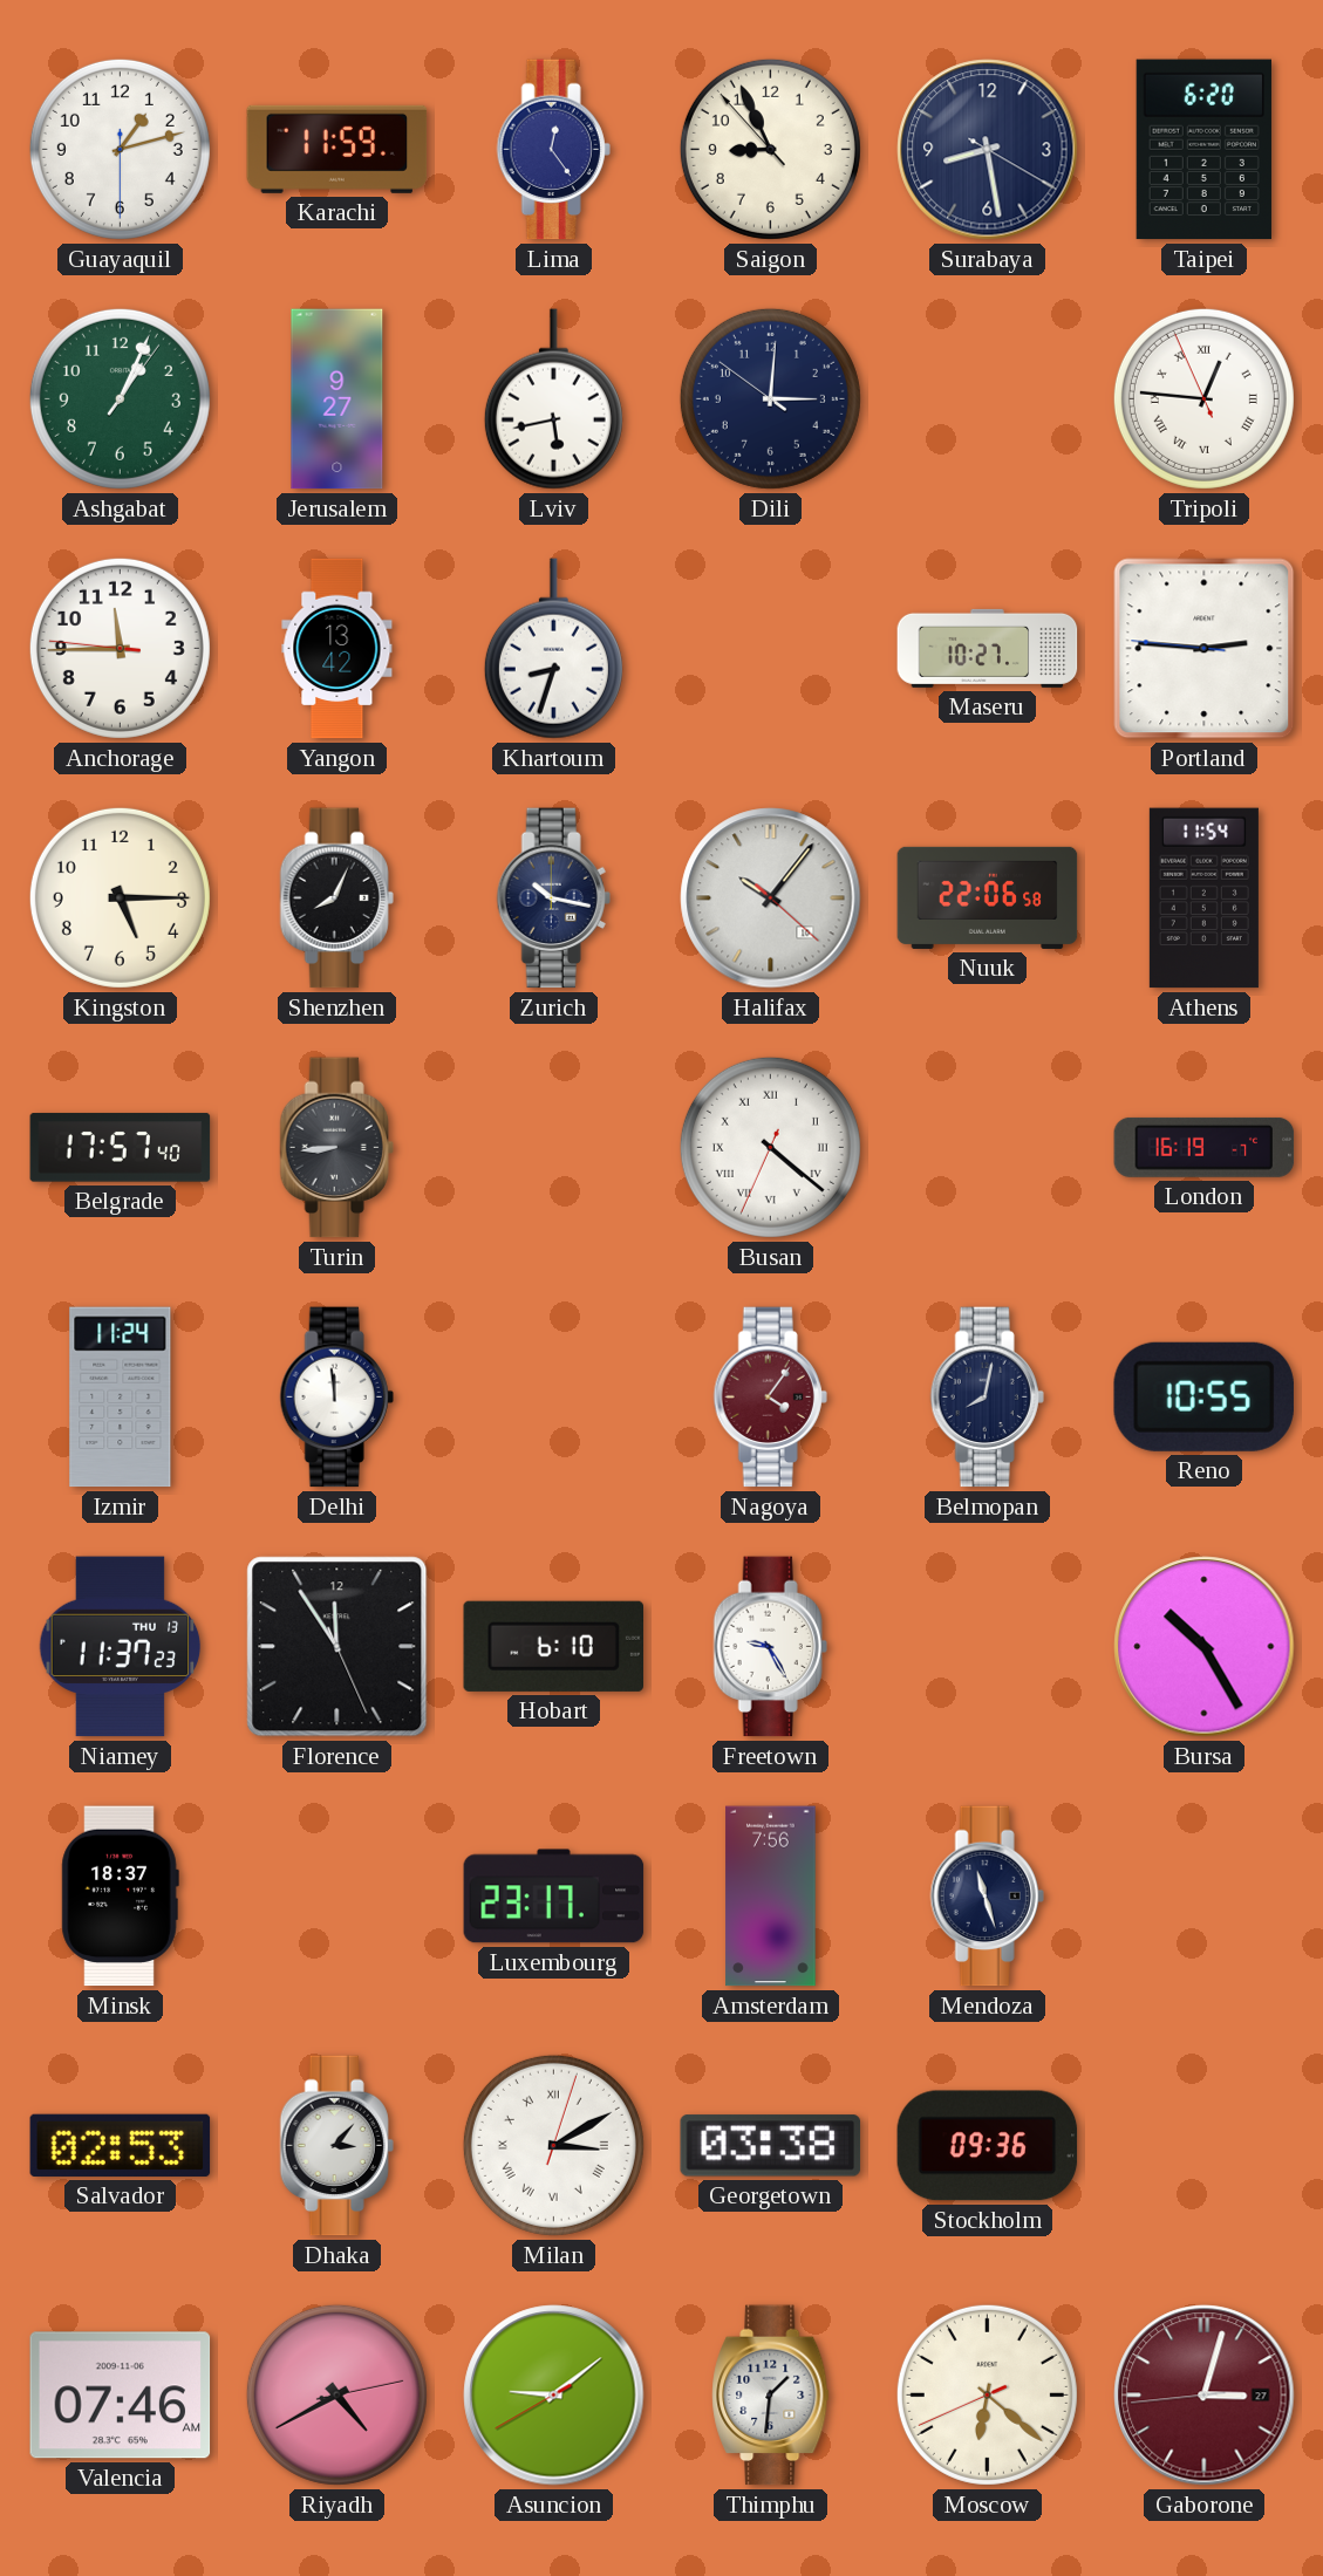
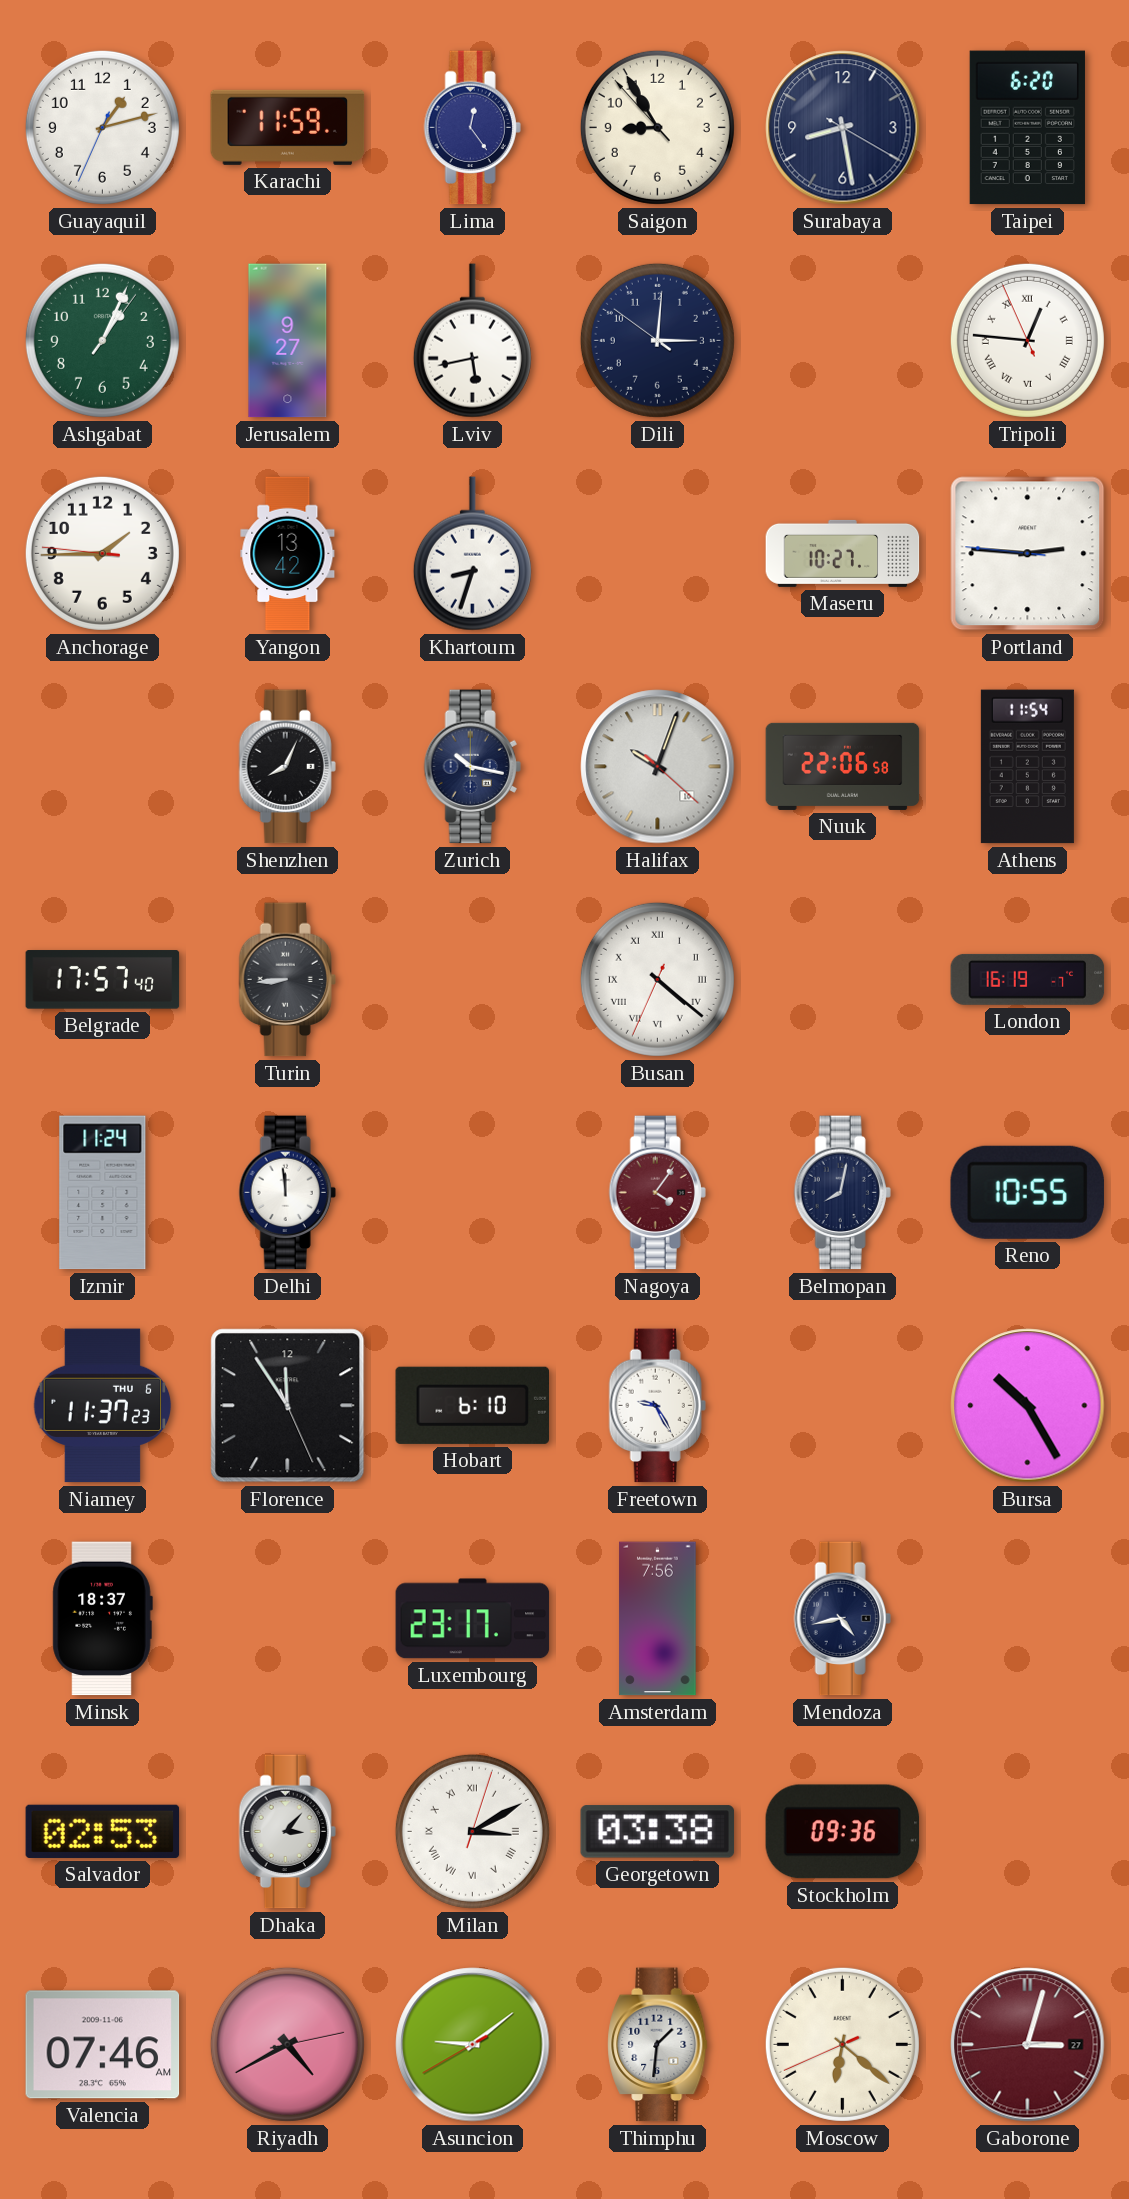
Guayaquil: 1:12:30 -> 1:12:34 (102, 127)
Saigon: 8:55 -> 8:54 (657, 127)
Anchorage: 11:44 -> 1:44 (102, 553)
Kingston: 5:15 -> none (120, 897)
Halifax: 10:06 -> 10:03 (658, 767)
Niamey date: THU 13 -> THU 6 (103, 1406)
Mendoza: 11:27 -> 4:43 (842, 1619)
